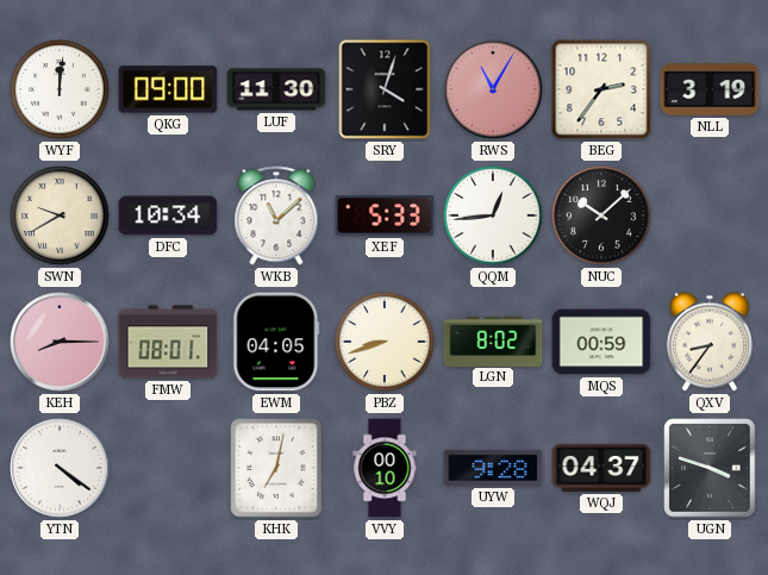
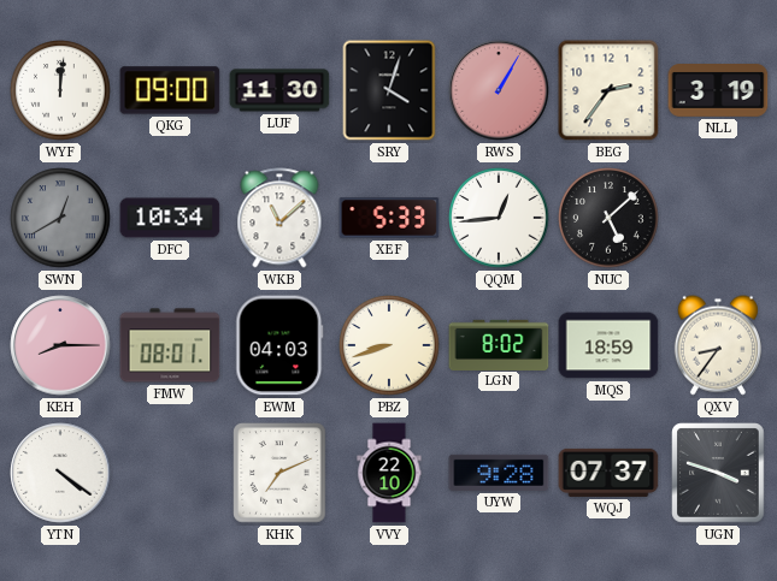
RWS: 11:05 -> 1:05 (499, 90)
SWN: 9:40 -> 12:40 (60, 218)
SWN dial: cream -> grey (60, 218)
NUC: 10:08 -> 5:08 (608, 218)
EWM: 04:05 -> 04:03 (279, 345)
MQS: 00:59 -> 18:59 (608, 345)
KHK: 7:02 -> 7:11 (279, 473)
VVY: 00:10 -> 22:10 (389, 473)
WQJ: 04:37 -> 07:37 (608, 473)
